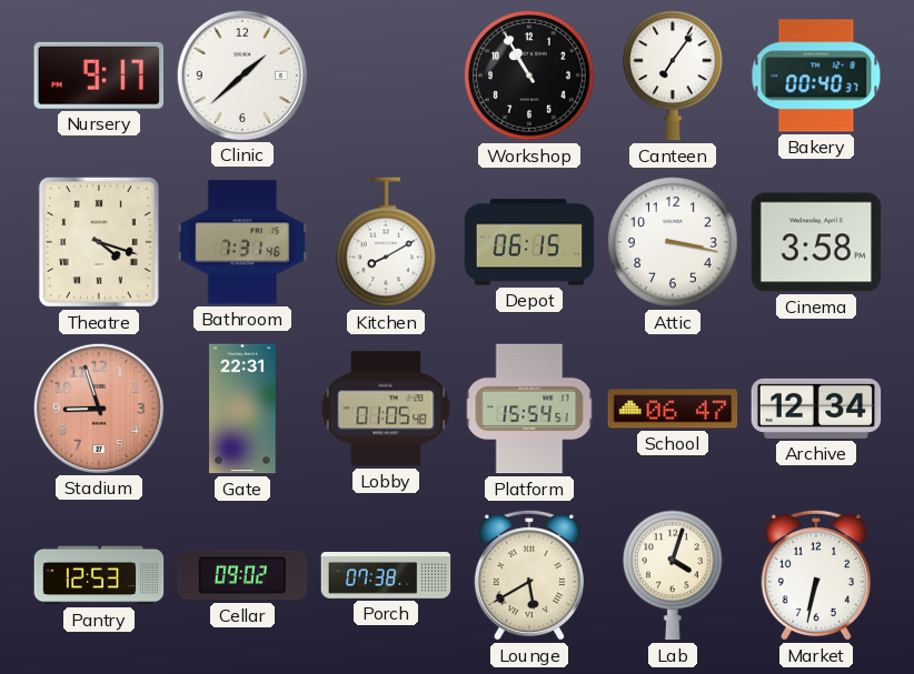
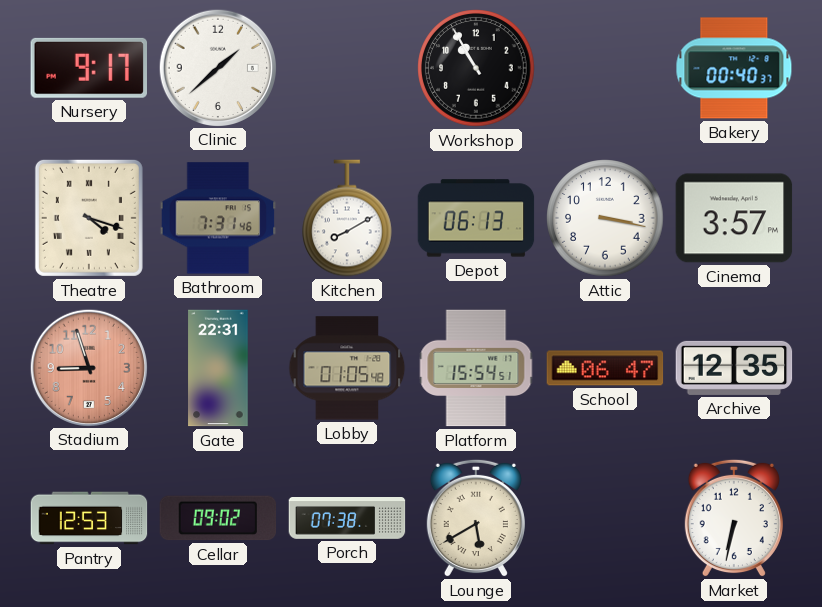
Canteen: 7:06 -> none (674, 76)
Depot: 06:15 -> 06:13 (476, 218)
Cinema: 3:58 -> 3:57 (734, 218)
Archive: 12:34 -> 12:35 (734, 368)
Lab: 4:03 -> none (674, 575)
